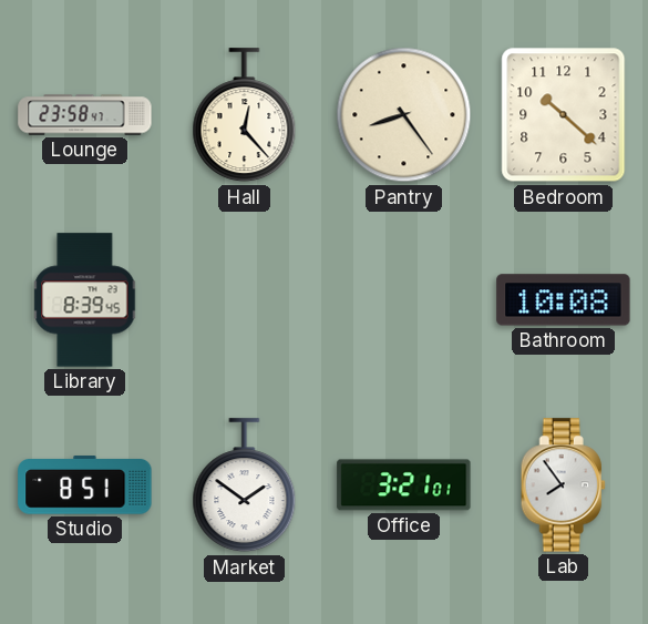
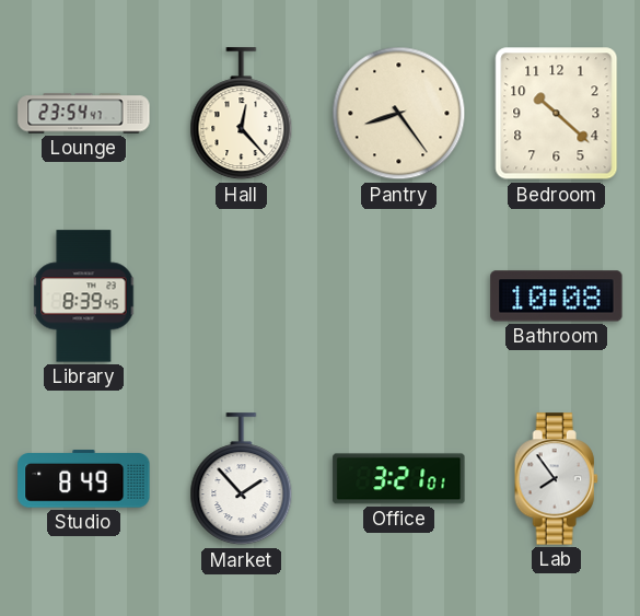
Lounge: 23:58 -> 23:54 (84, 114)
Studio: 8:51 -> 8:49 (84, 479)
Market: 1:51 -> 1:53 (242, 479)
